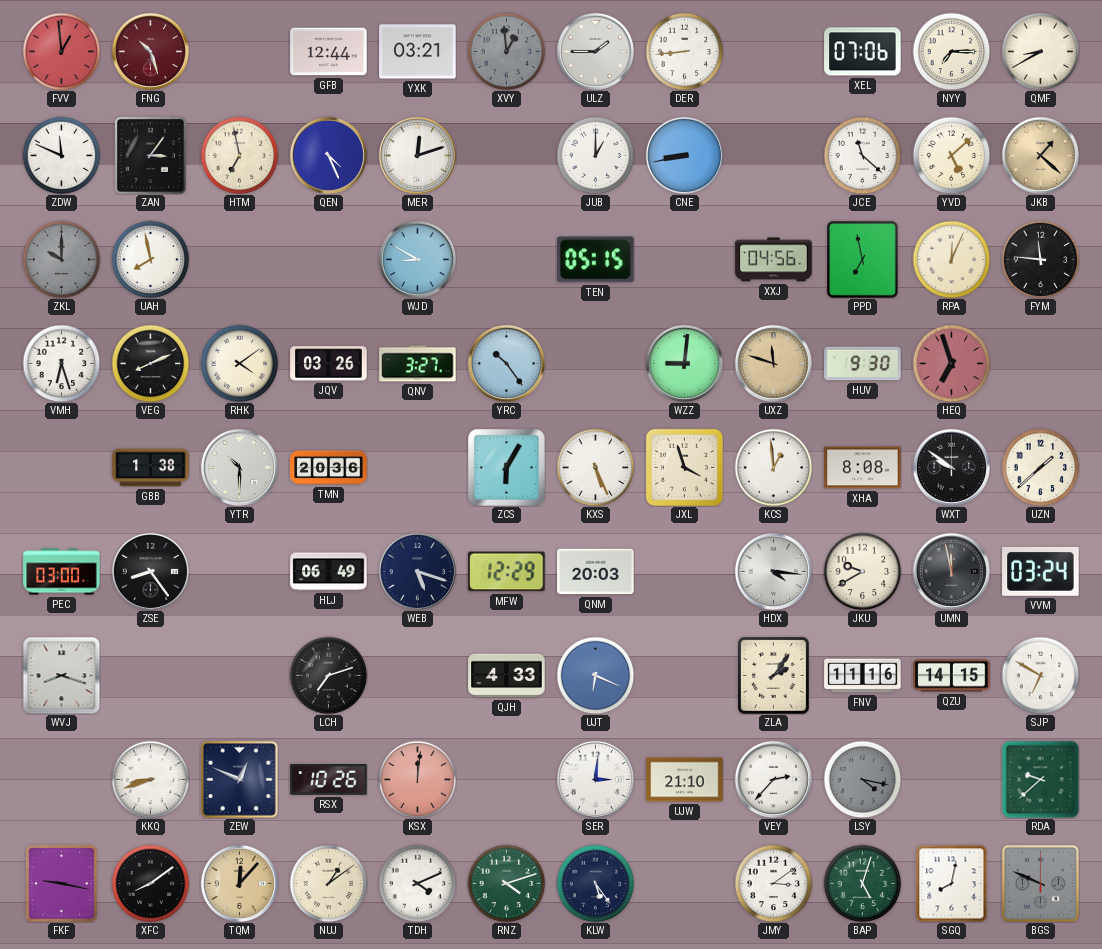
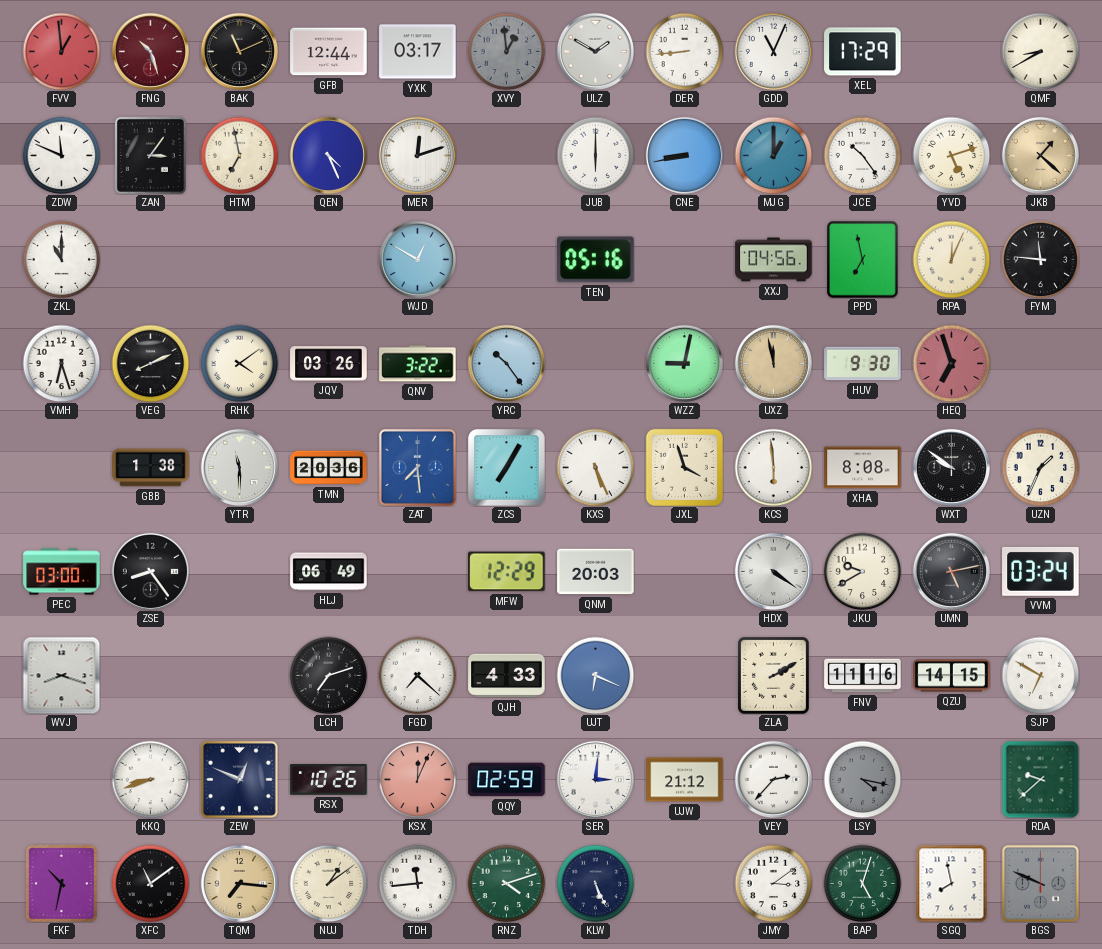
BAK: none -> 11:11 (239, 51)
YXK: 03:21 -> 03:17 (418, 52)
ULZ: 1:45 -> 1:50 (595, 51)
GDD: none -> 11:04 (773, 51)
XEL: 07:06 -> 17:29 (863, 52)
NYY: 7:15 -> none (951, 51)
JUB: 1:00 -> 6:00 (595, 155)
MJG: none -> 1:00 (773, 155)
JCE: 11:22 -> 10:24 (862, 155)
YVD: 5:08 -> 5:12 (951, 155)
ZKL: 10:00 -> 11:00 (61, 259)
ZKL dial: grey -> white (61, 259)
UAH: 7:58 -> none (150, 259)
WJD: 8:50 -> 12:50 (417, 259)
TEN: 05:15 -> 05:16 (596, 260)
QNV: 3:27 -> 3:22 (418, 364)
WZZ: 9:01 -> 9:02 (684, 363)
UXZ: 11:48 -> 11:58 (773, 363)
YTR: 10:30 -> 11:30 (239, 467)
ZAT: none -> 7:29 (417, 467)
ZCS: 6:05 -> 7:05 (507, 468)
KCS: 12:59 -> 5:59 (773, 467)
UZN: 1:38 -> 1:34 (1040, 467)
WEB: 5:18 -> none (417, 571)
HDX: 4:16 -> 4:21 (773, 571)
UMN: 11:58 -> 5:13 (951, 571)
FGD: none -> 7:22 (417, 675)
ZLA: 2:06 -> 2:10 (774, 676)
KSX: 12:01 -> 12:04 (417, 779)
QQY: none -> 02:59 (507, 780)
UJW: 21:10 -> 21:12 (685, 780)
FKF: 9:17 -> 10:32 (62, 884)
XFC: 8:09 -> 11:09 (150, 883)
TQM: 12:07 -> 7:16 (239, 883)
TDH: 4:11 -> 11:44 (417, 883)
KLW: 5:24 -> 5:26 (595, 883)
SGQ: 8:02 -> 7:58 (952, 883)
